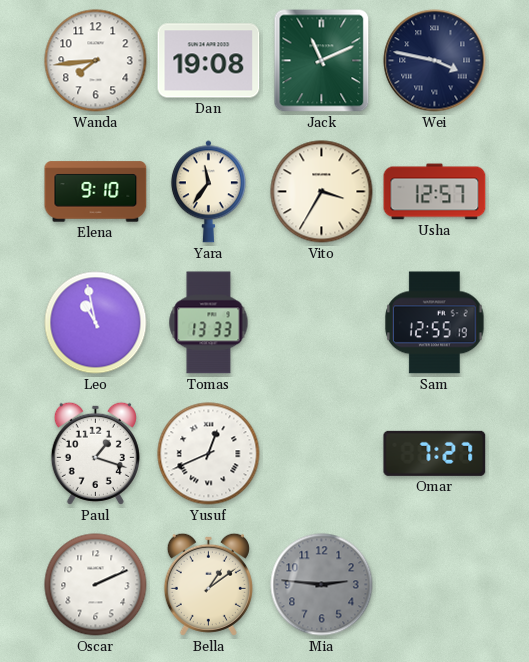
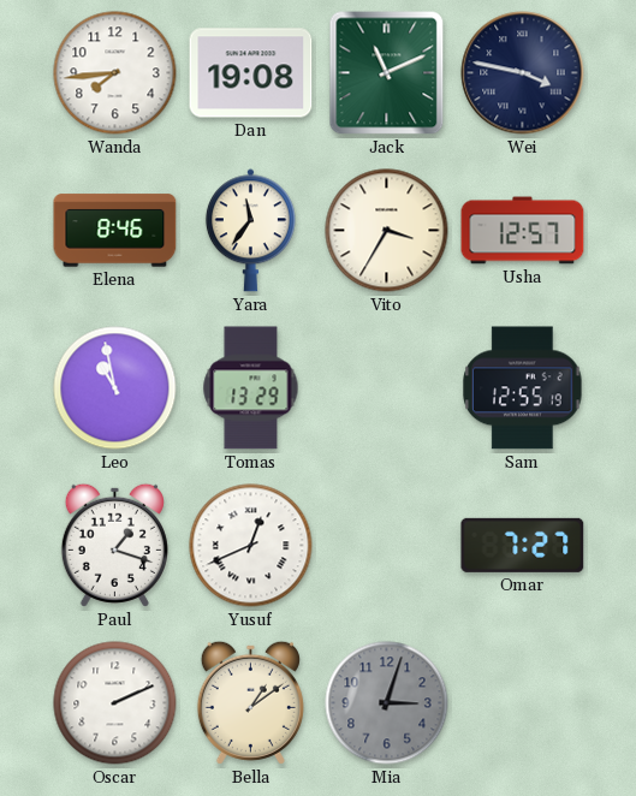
Elena: 9:10 -> 8:46 (115, 231)
Tomas: 13:33 -> 13:29 (251, 388)
Mia: 2:46 -> 3:03 (387, 703)
